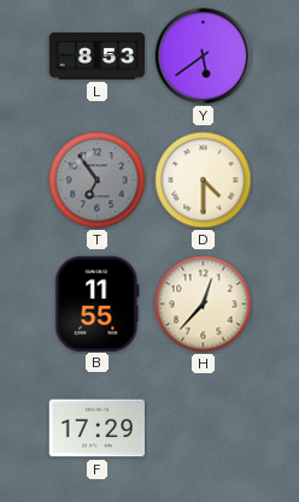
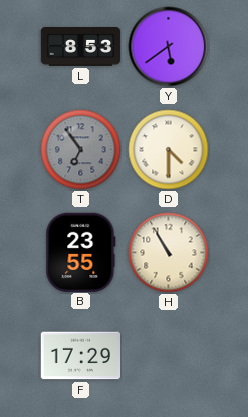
B: 11:55 -> 23:55 (81, 252)
H: 12:37 -> 10:55 (169, 253)
